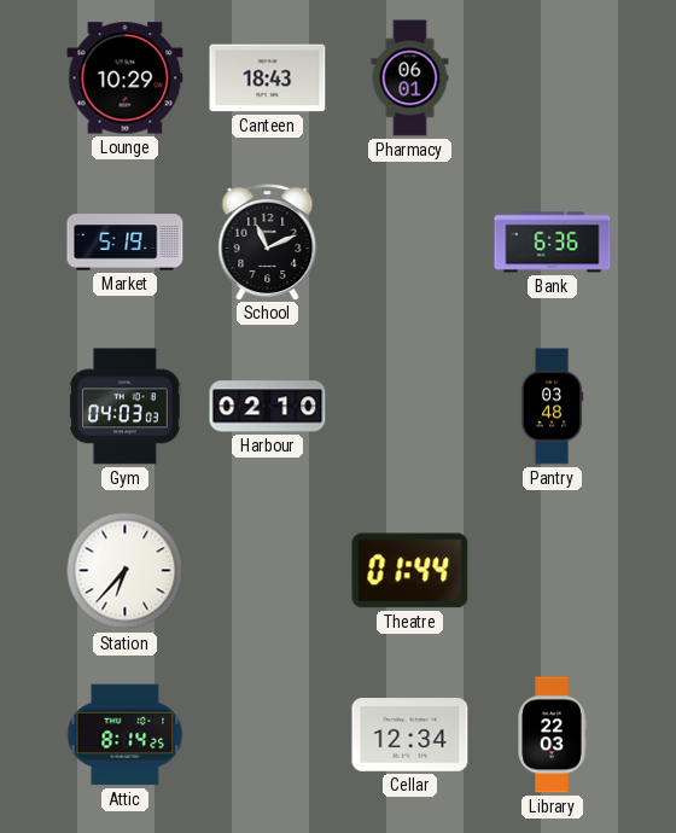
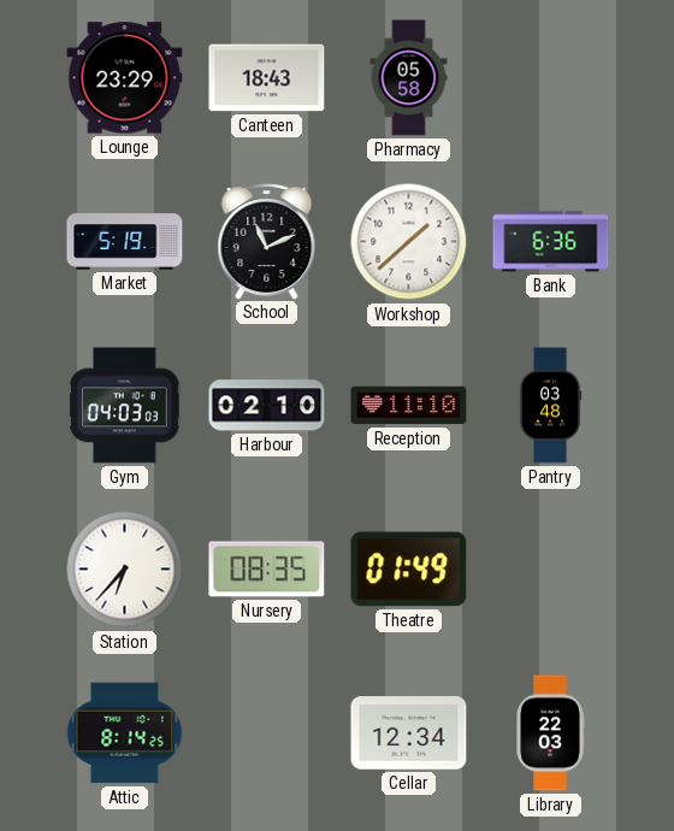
Lounge: 10:29 -> 23:29 (125, 78)
Pharmacy: 06:01 -> 05:58 (409, 78)
Workshop: none -> 1:38 (409, 242)
Reception: none -> 11:10 (409, 406)
Nursery: none -> 08:35 (267, 570)
Theatre: 01:44 -> 01:49 (409, 570)
